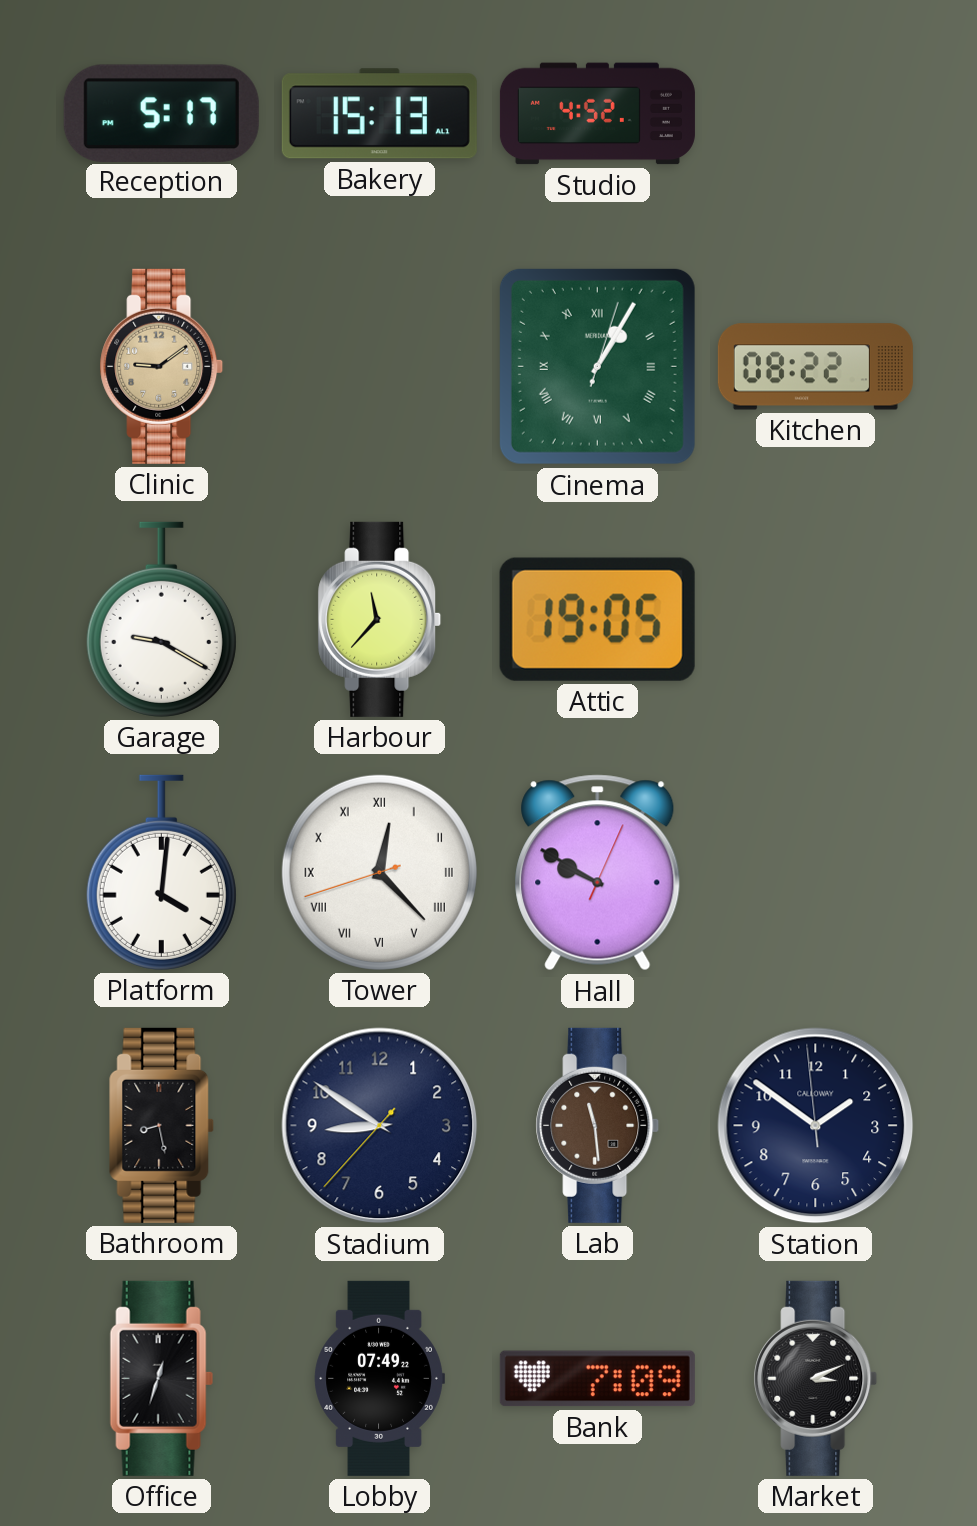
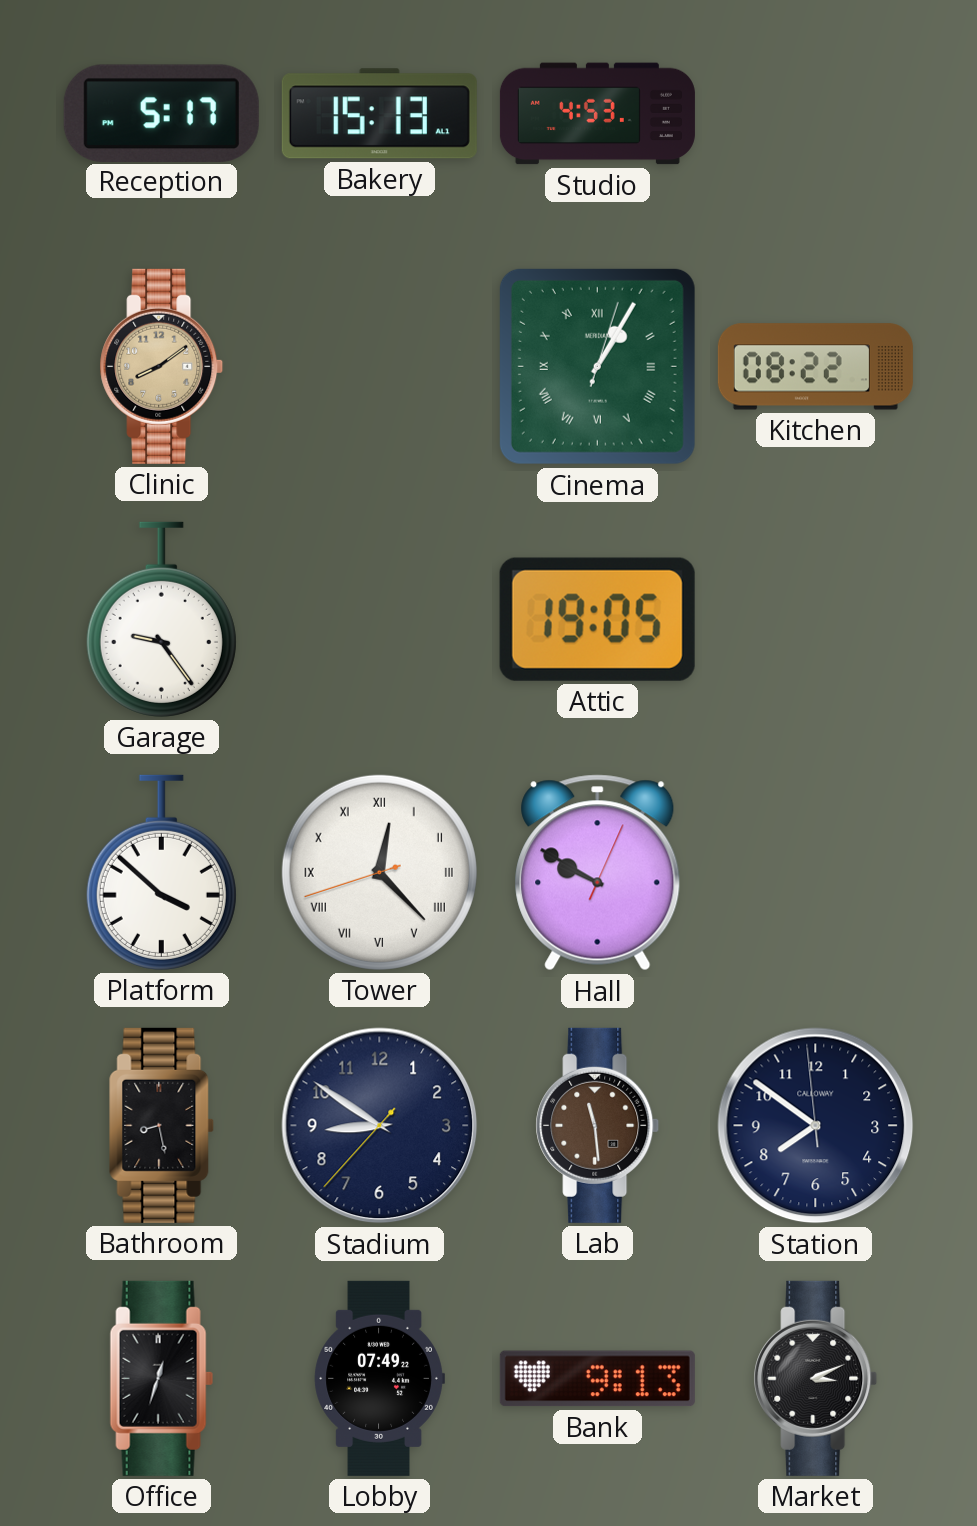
Studio: 4:52 -> 4:53 (597, 114)
Clinic: 9:09 -> 8:09 (162, 366)
Garage: 9:20 -> 9:24 (161, 619)
Harbour: 11:37 -> none (380, 619)
Platform: 4:01 -> 3:52 (161, 872)
Station: 1:50 -> 7:50 (816, 1126)
Bank: 7:09 -> 9:13 (597, 1379)
